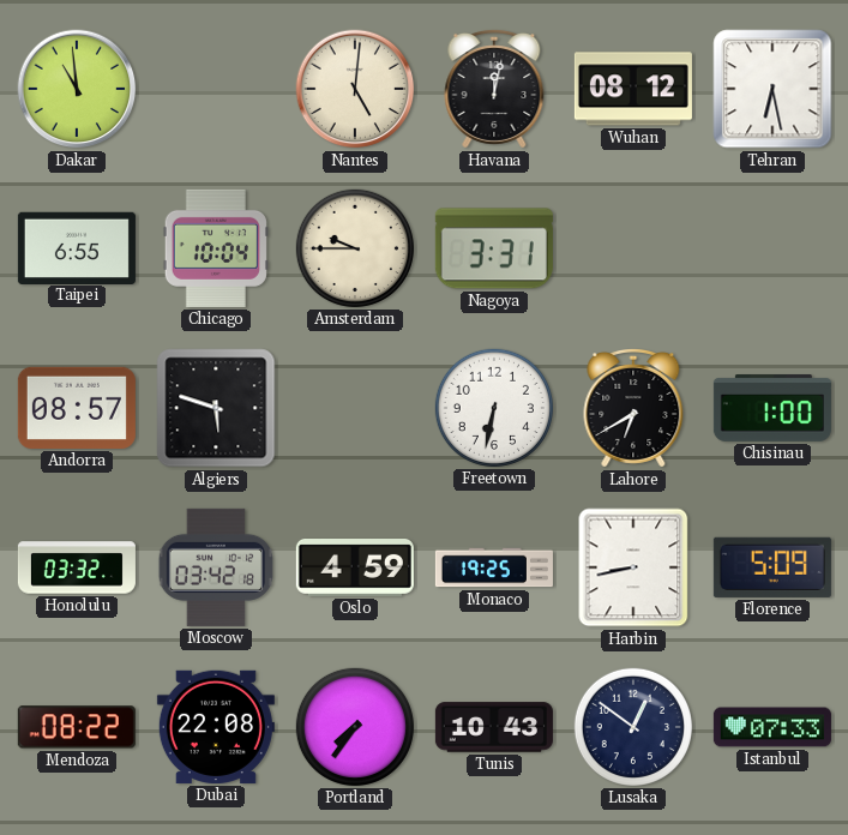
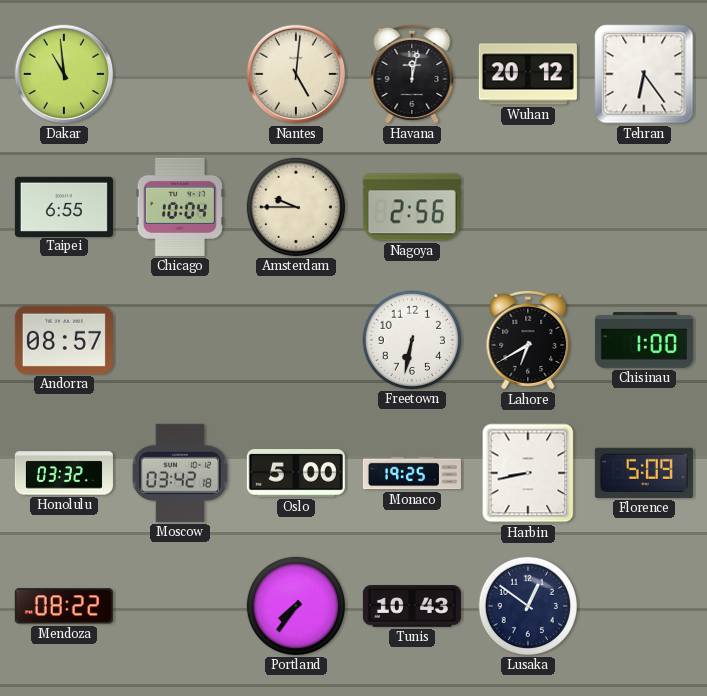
Wuhan: 08:12 -> 20:12 (528, 74)
Tehran: 6:28 -> 6:24 (644, 74)
Nagoya: 3:31 -> 2:56 (412, 207)
Algiers: 5:48 -> none (216, 408)
Oslo: 4:59 -> 5:00 (296, 474)
Dubai: 22:08 -> none (216, 727)
Istanbul: 07:33 -> none (772, 727)
